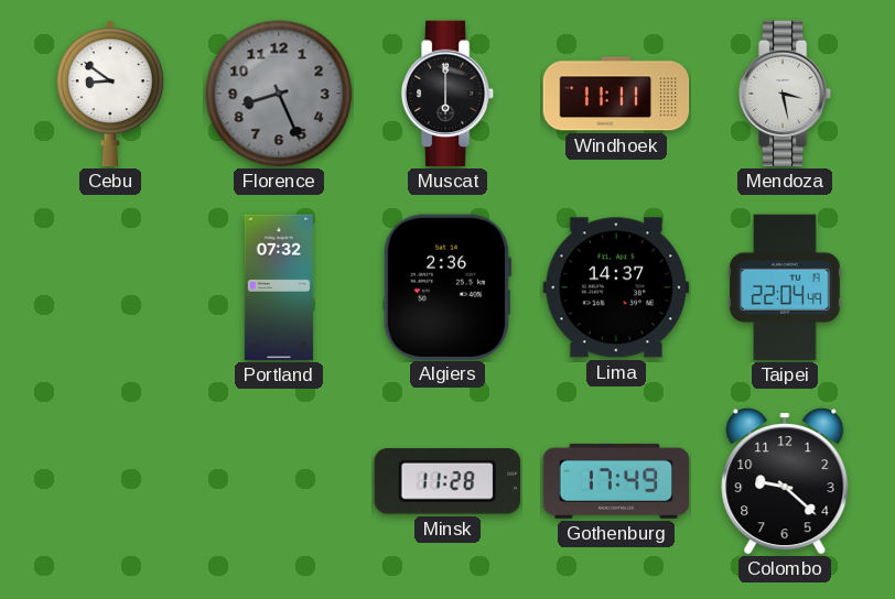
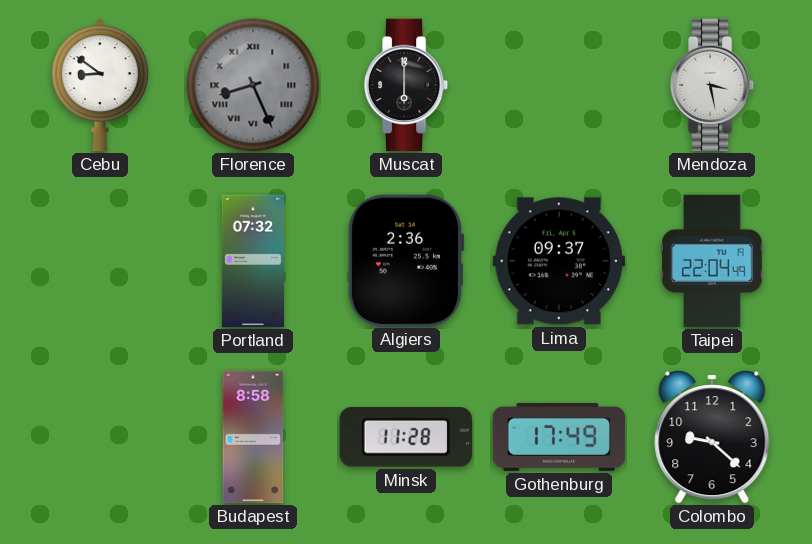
Florence numerals: Arabic -> Roman (253, 85)
Windhoek: 11:11 -> none (616, 94)
Lima: 14:37 -> 09:37 (559, 261)
Budapest: none -> 8:58 (253, 437)
